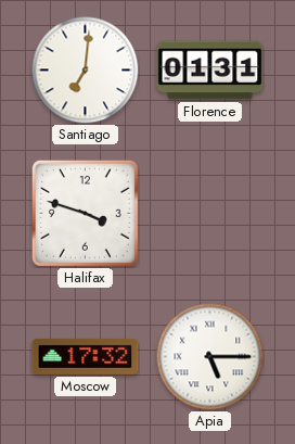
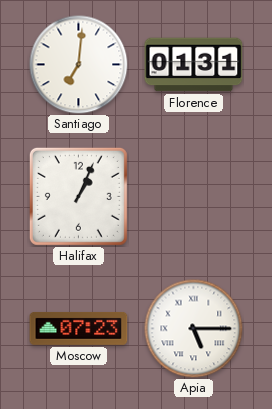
Halifax: 3:48 -> 1:04 (78, 196)
Moscow: 17:32 -> 07:23 (79, 328)
